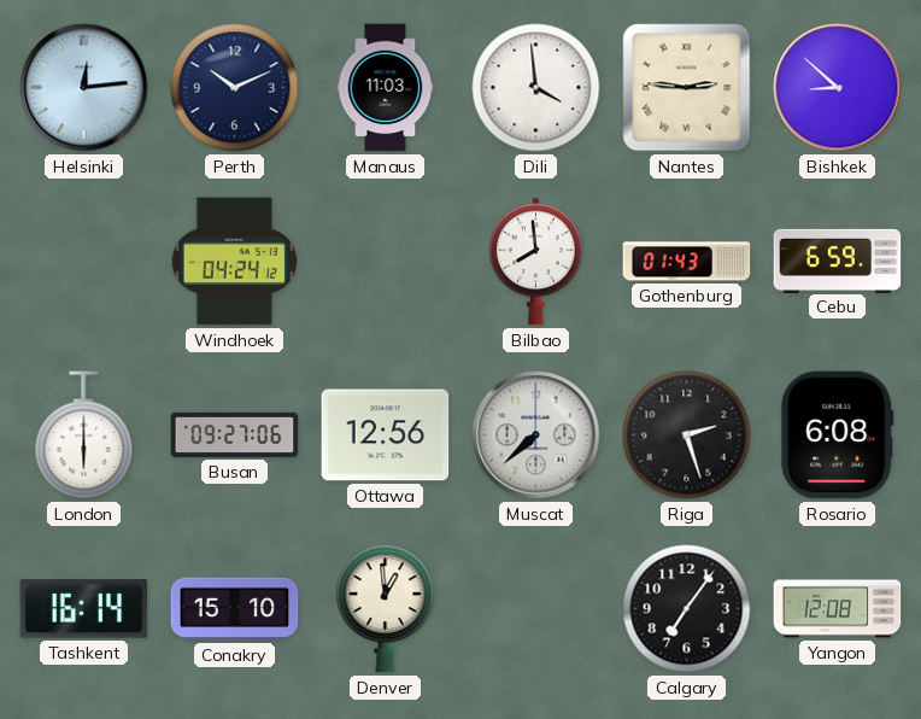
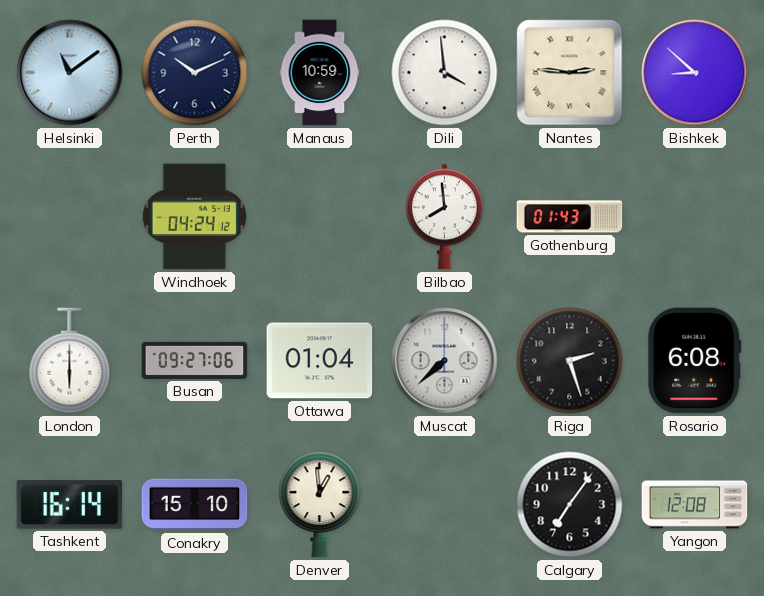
Helsinki: 12:14 -> 11:09 (70, 73)
Manaus: 11:03 -> 10:59 (320, 73)
Cebu: 6:59 -> none (838, 261)
Ottawa: 12:56 -> 01:04 (320, 361)
